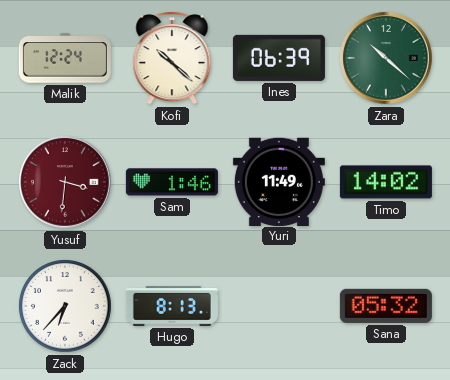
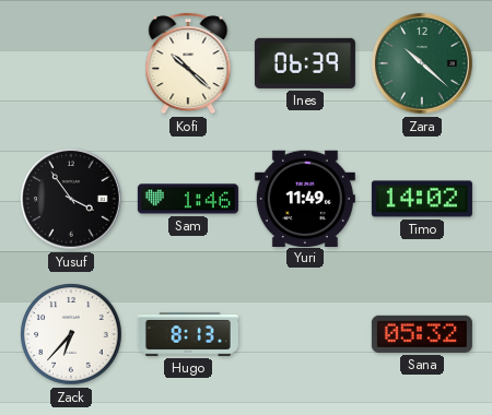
Malik: 12:24 -> none (65, 58)
Yusuf: 3:31 -> 3:54 (72, 200)
Yusuf dial: burgundy -> black (72, 200)
